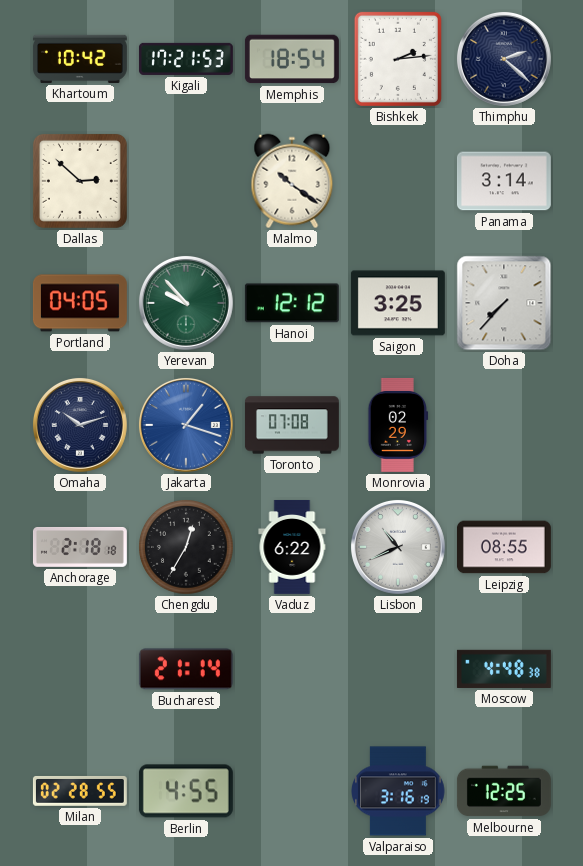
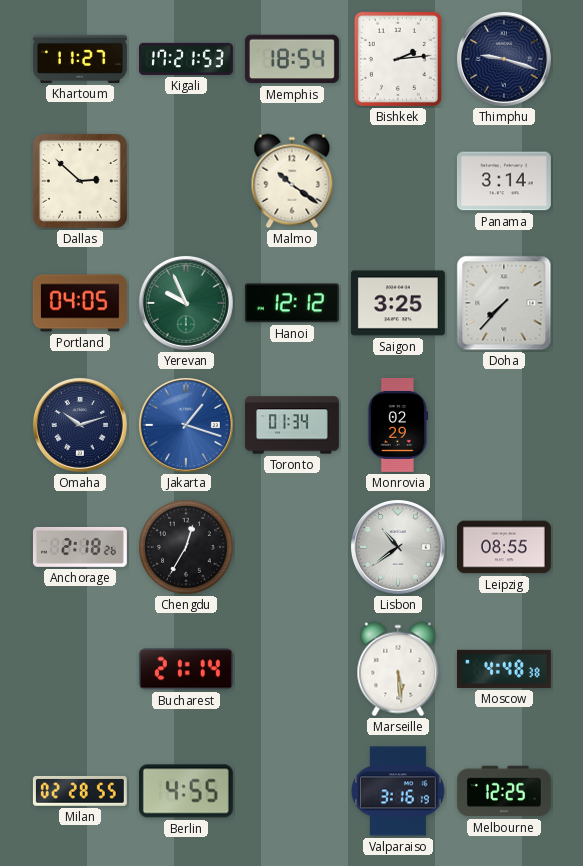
Khartoum: 10:42 -> 11:27 (80, 59)
Thimphu: 2:22 -> 9:18 (504, 59)
Yerevan: 9:53 -> 9:56 (186, 303)
Toronto: 07:08 -> 01:34 (292, 425)
Anchorage: 2:18:18 -> 2:18:26 (80, 547)
Vaduz: 6:22 -> none (292, 547)
Lisbon: 10:41 -> 10:39 (398, 547)
Marseille: none -> 5:29 (398, 669)
